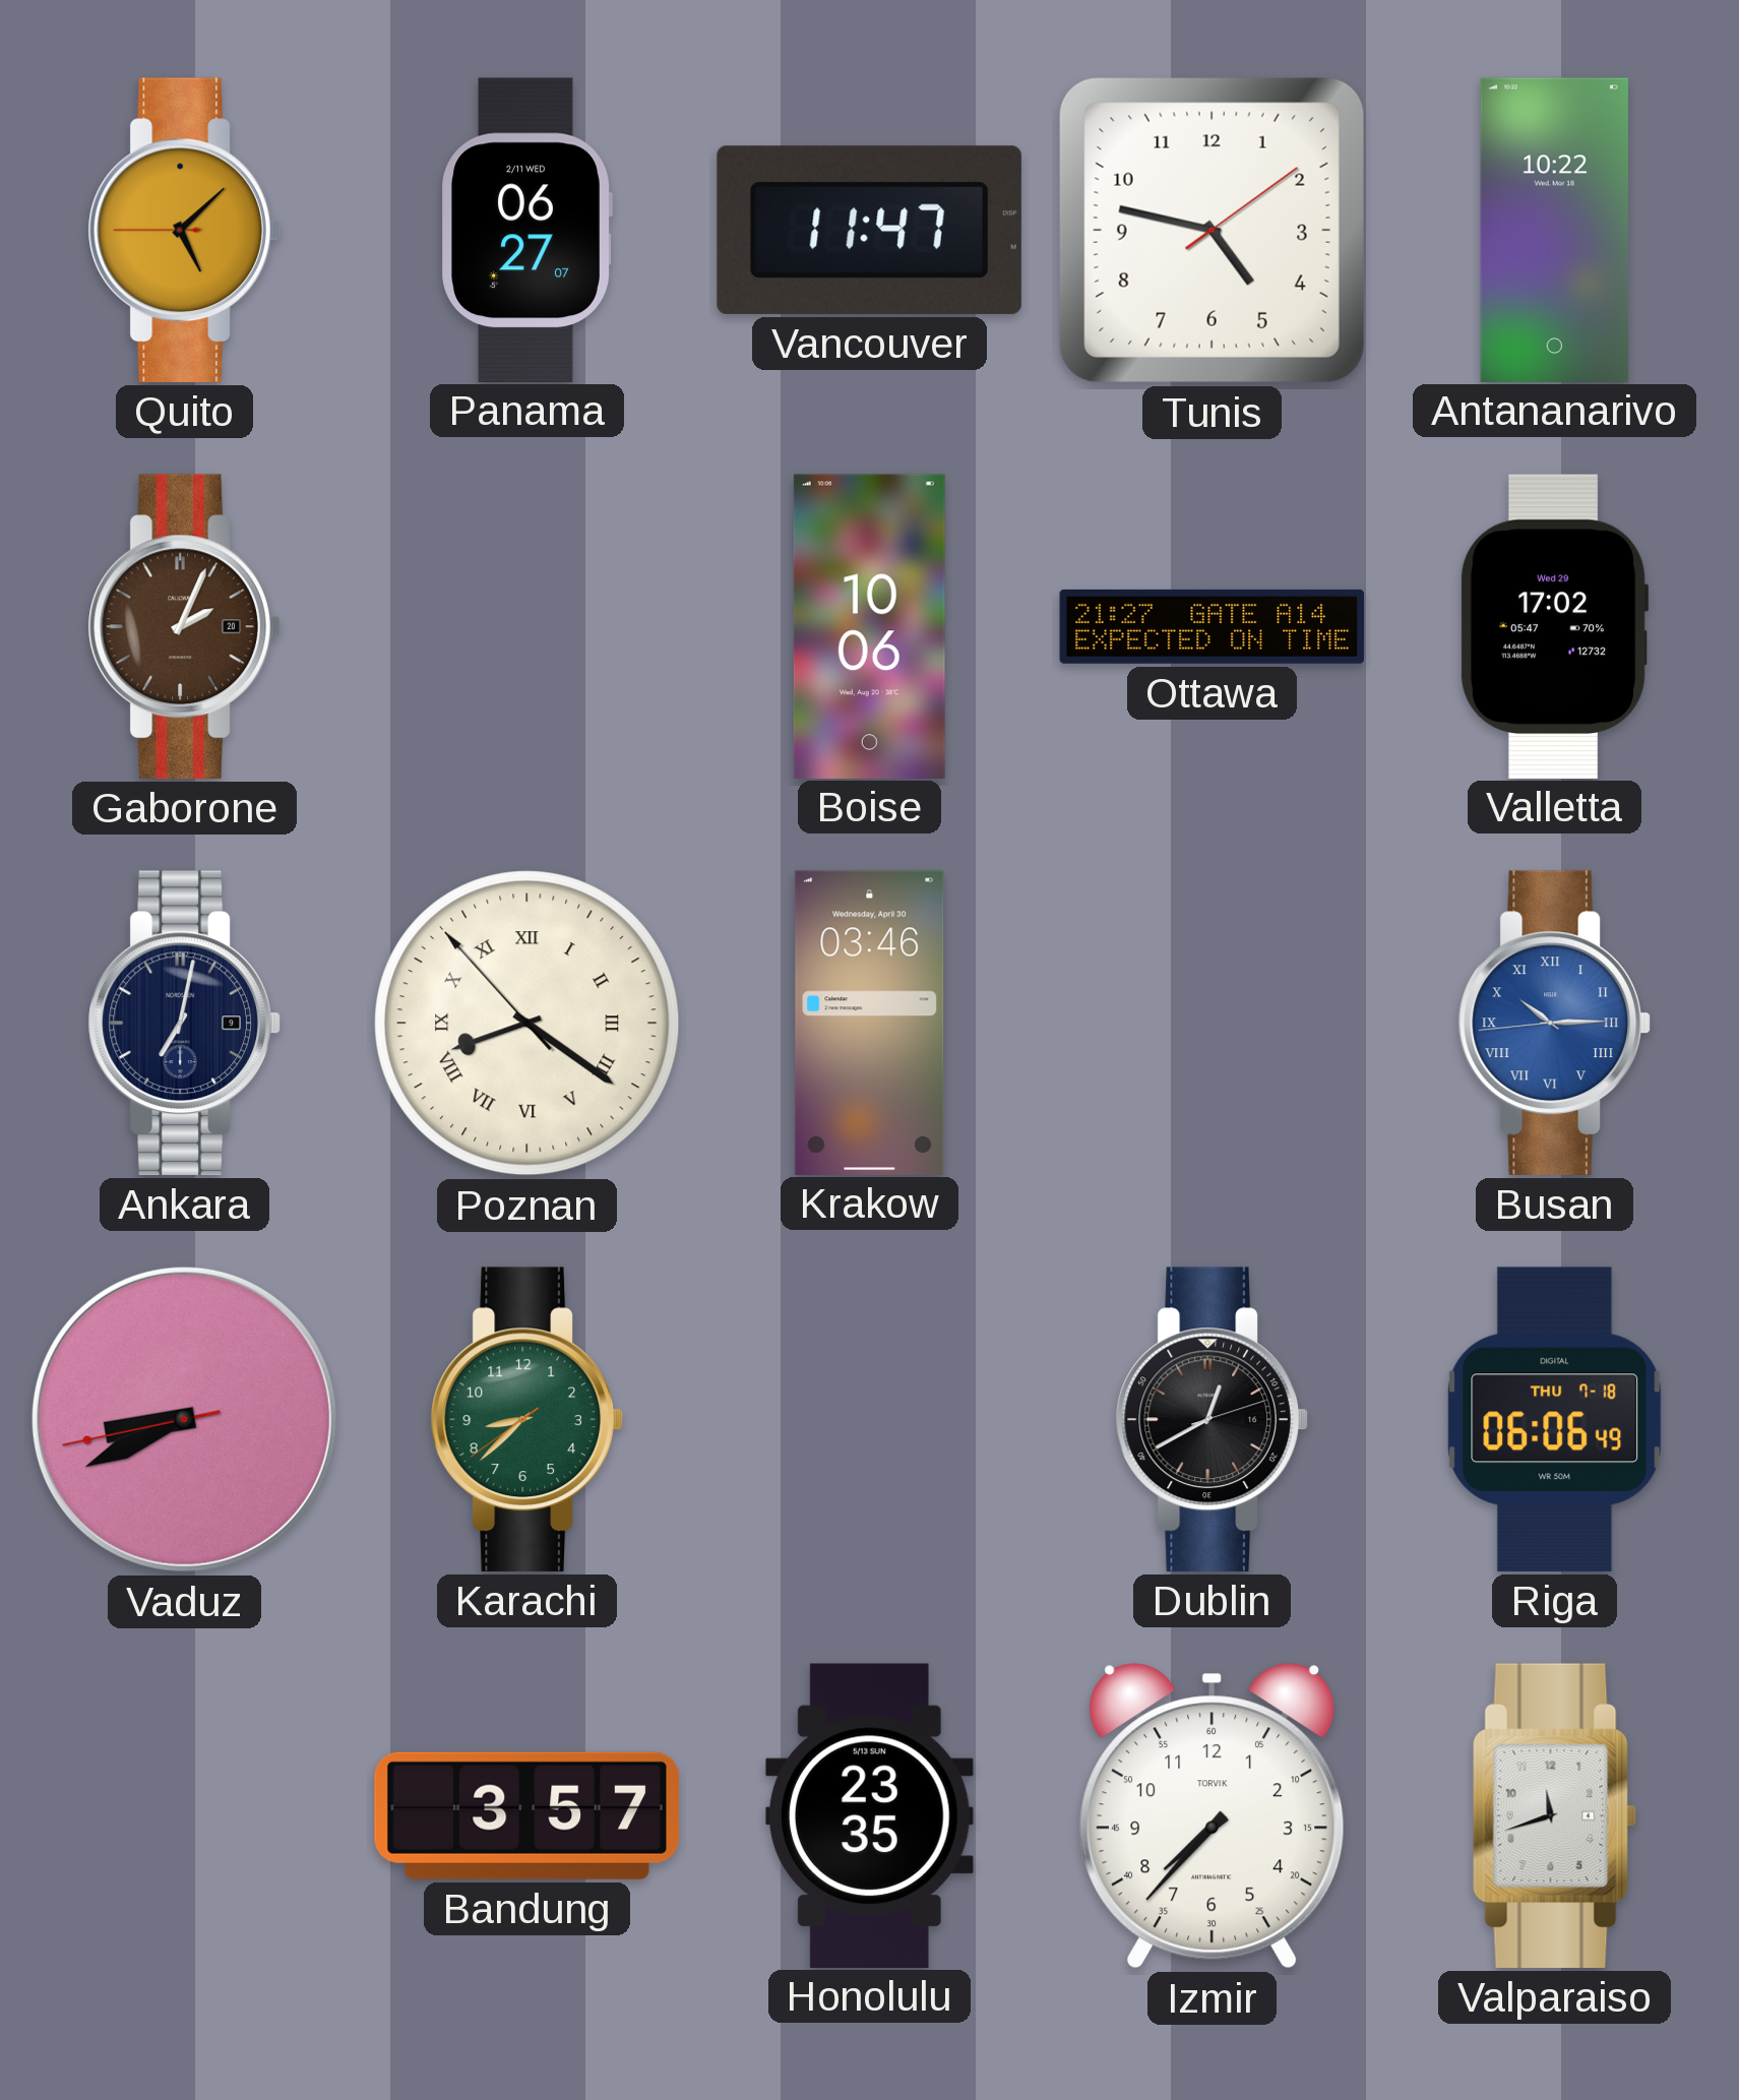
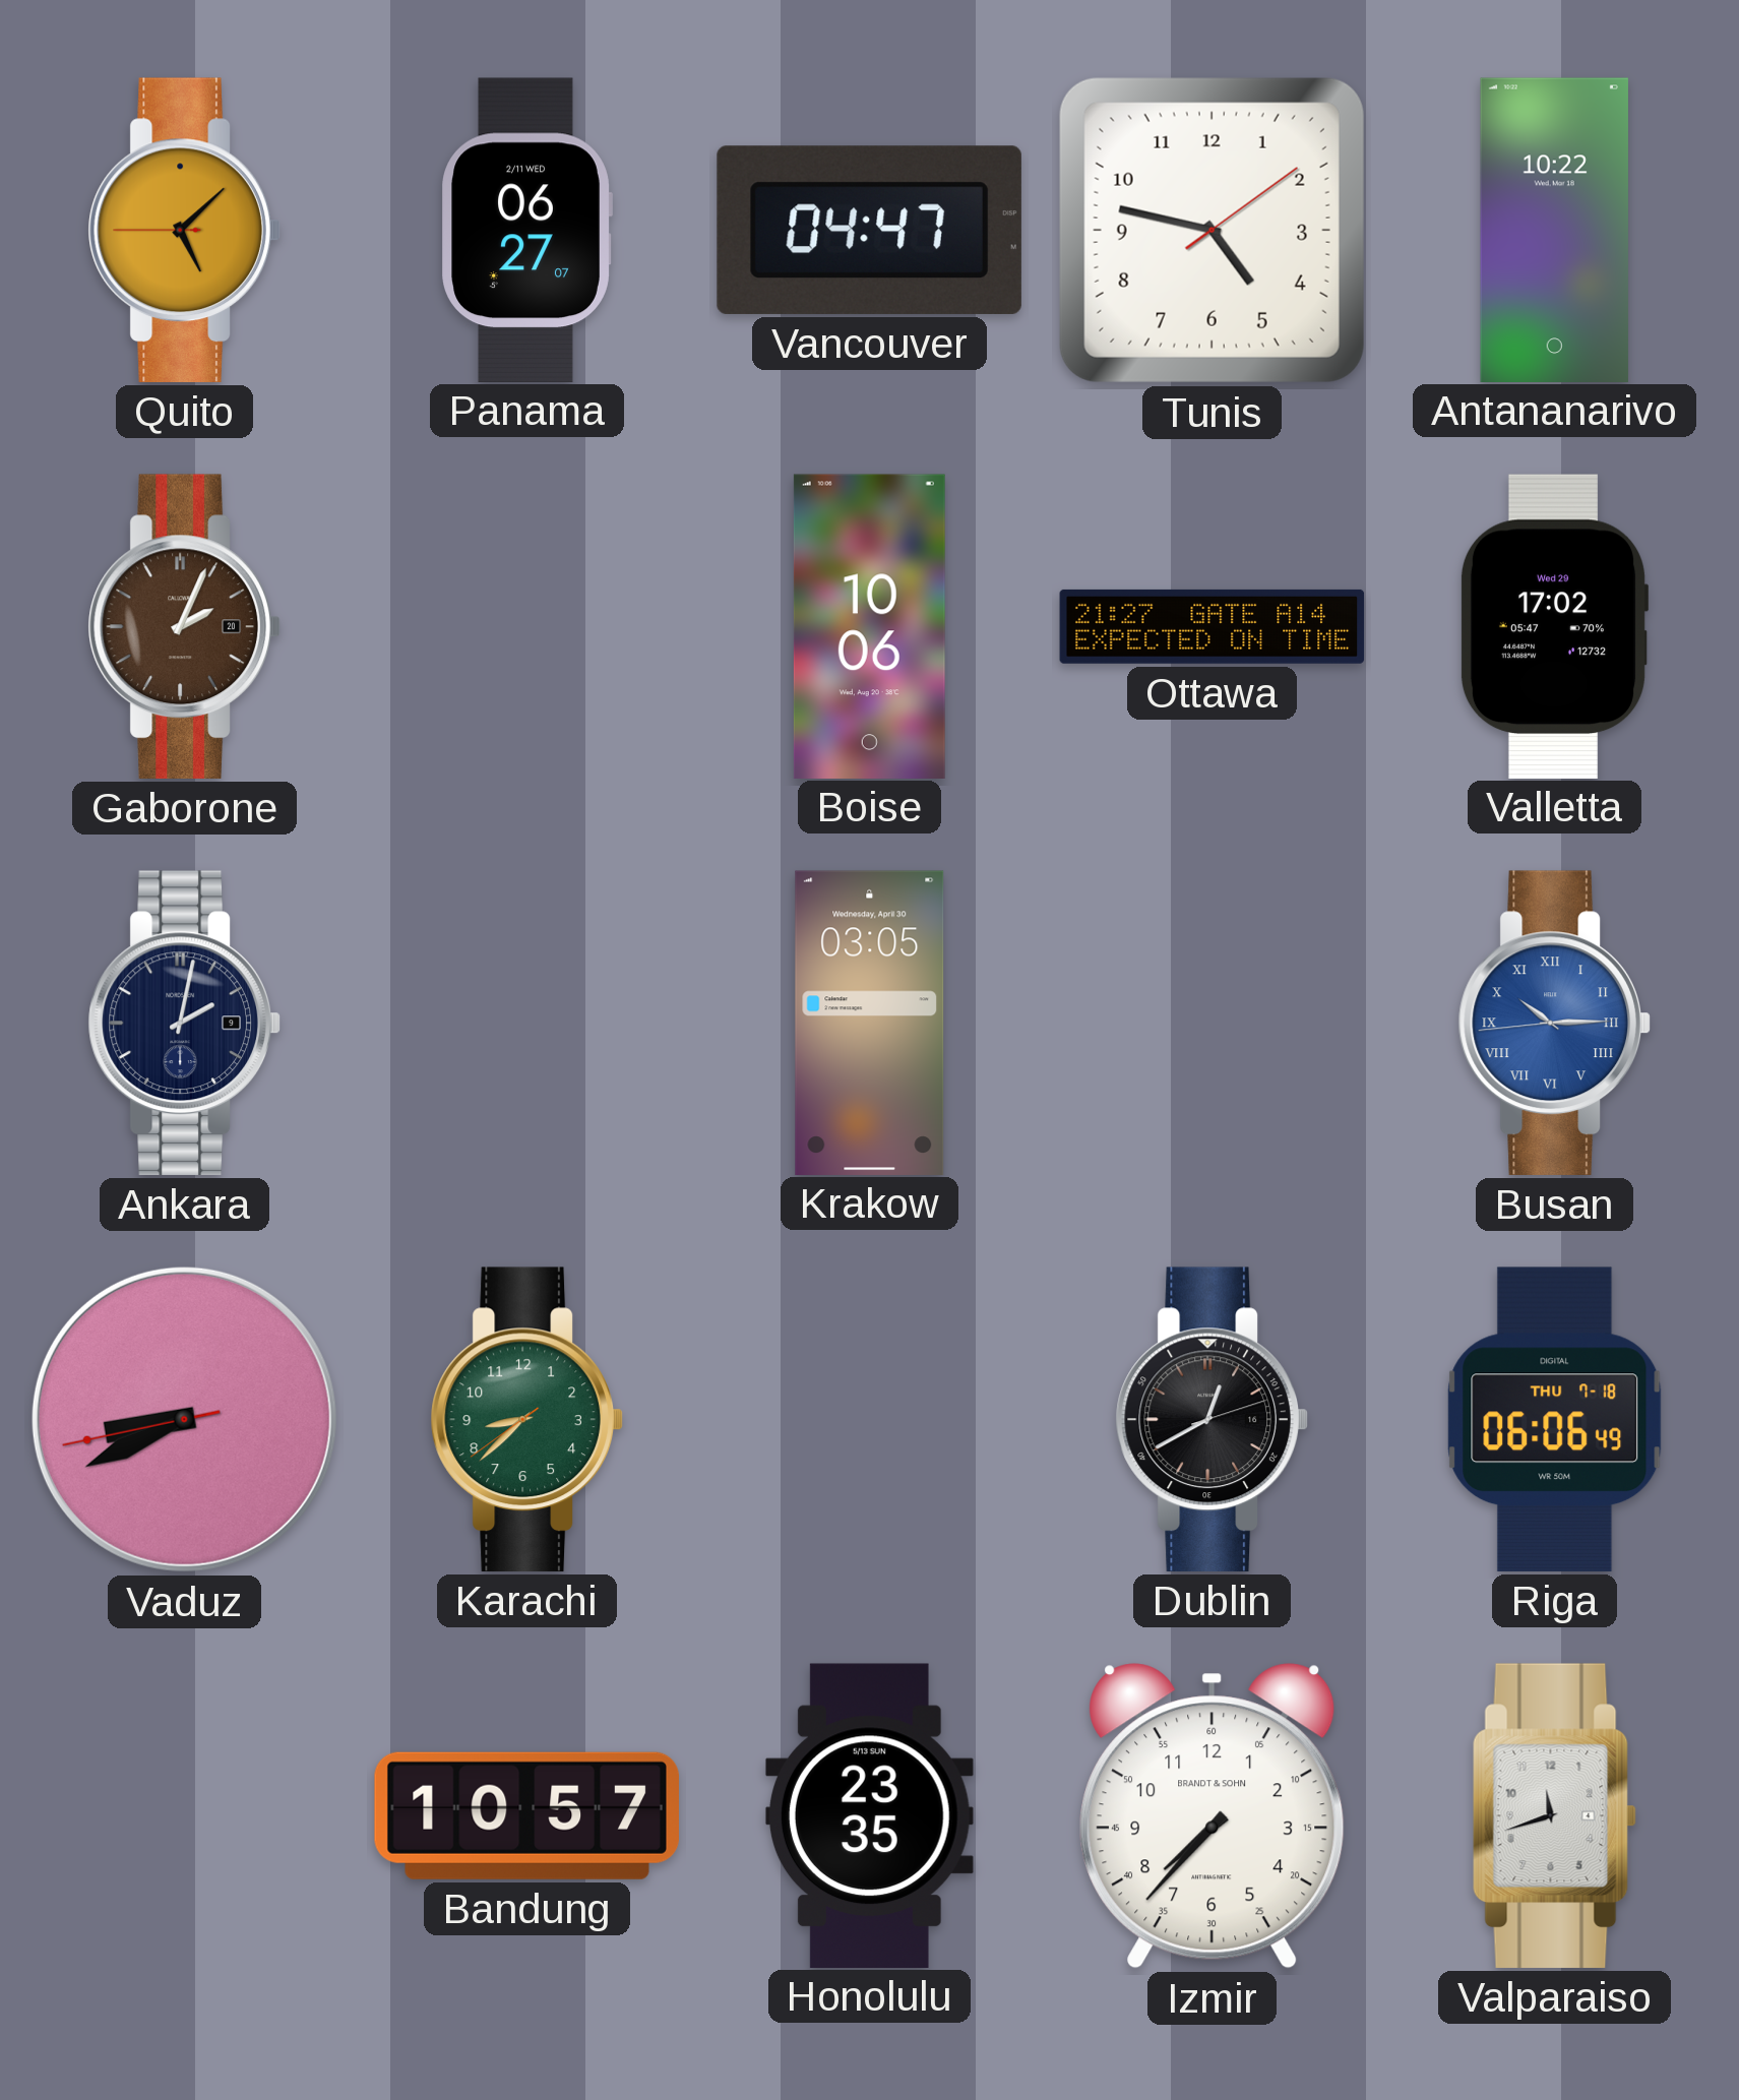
Vancouver: 11:47 -> 04:47 (869, 230)
Ankara: 7:02 -> 2:02 (184, 1023)
Poznan: 8:20 -> none (527, 1024)
Krakow: 03:46 -> 03:05 (870, 1023)
Bandung: 3:57 -> 10:57 (526, 1815)
Izmir brand: TORVIK -> BRANDT & SOHN (1213, 1816)
